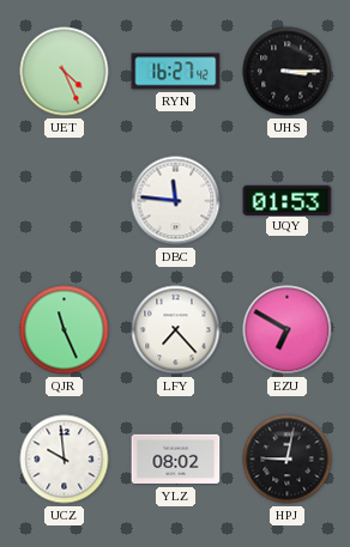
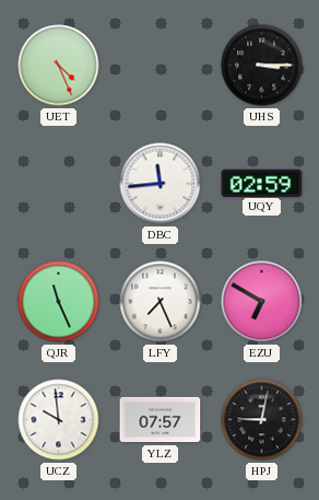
RYN: 16:27 -> none (176, 72)
DBC: 11:46 -> 11:44 (161, 184)
UQY: 01:53 -> 02:59 (262, 183)
LFY: 7:23 -> 7:26 (161, 302)
YLZ: 08:02 -> 07:57 (161, 420)
